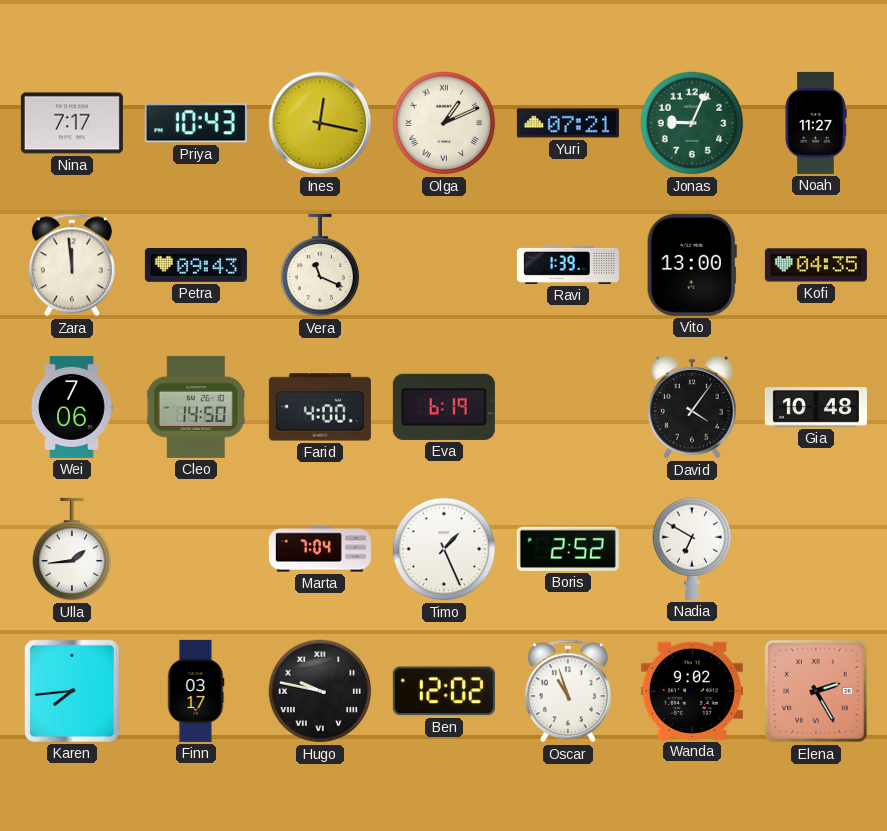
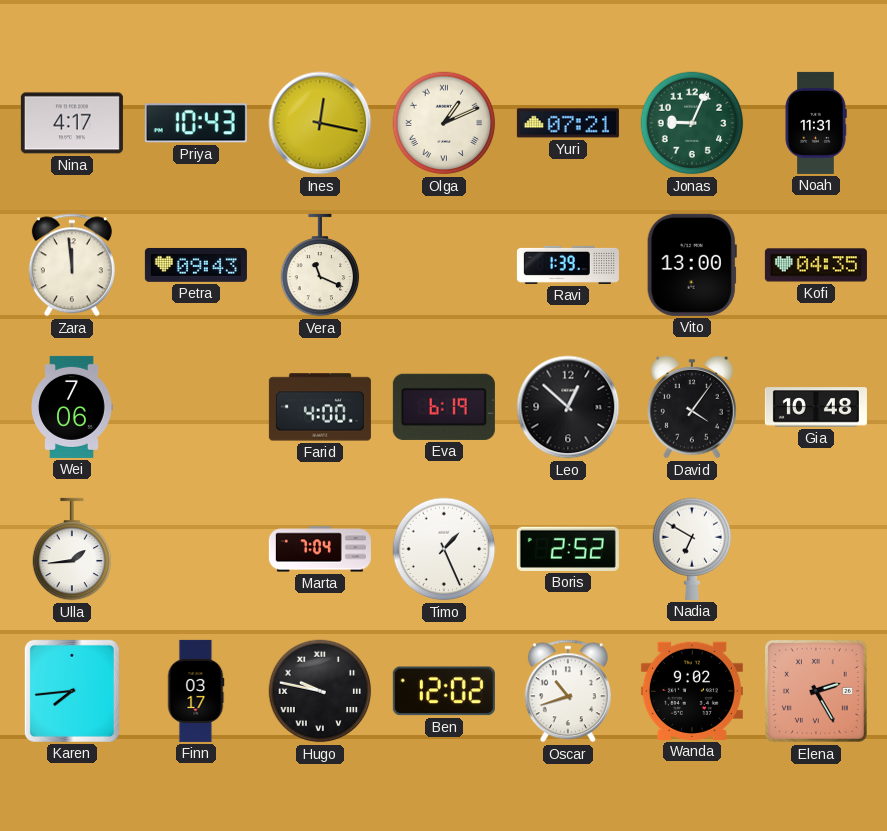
Nina: 7:17 -> 4:17 (72, 123)
Noah: 11:27 -> 11:31 (816, 123)
Cleo: 14:50 -> none (196, 407)
Leo: none -> 12:52 (568, 407)
Oscar: 10:57 -> 10:42 (568, 691)
